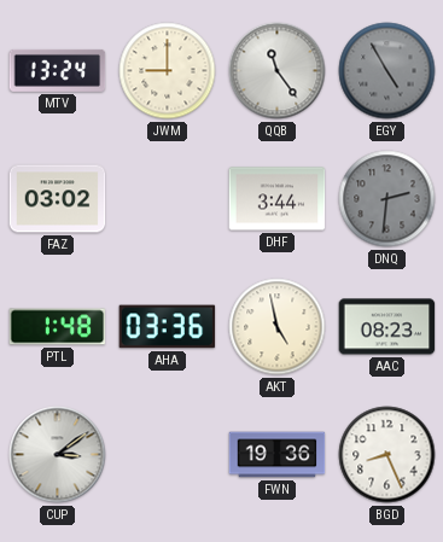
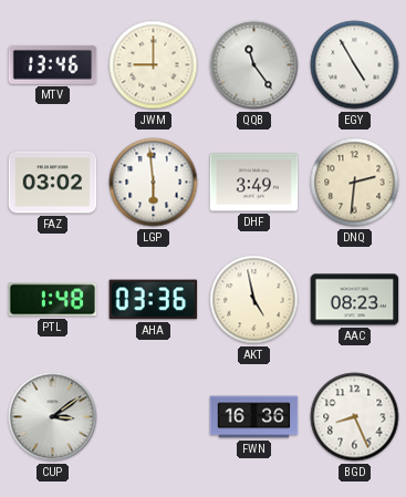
MTV: 13:24 -> 13:46 (53, 64)
EGY dial: grey -> white (355, 65)
LGP: none -> 5:59 (154, 183)
DHF: 3:44 -> 3:49 (254, 183)
DNQ dial: grey -> cream (355, 183)
FWN: 19:36 -> 16:36 (254, 417)
